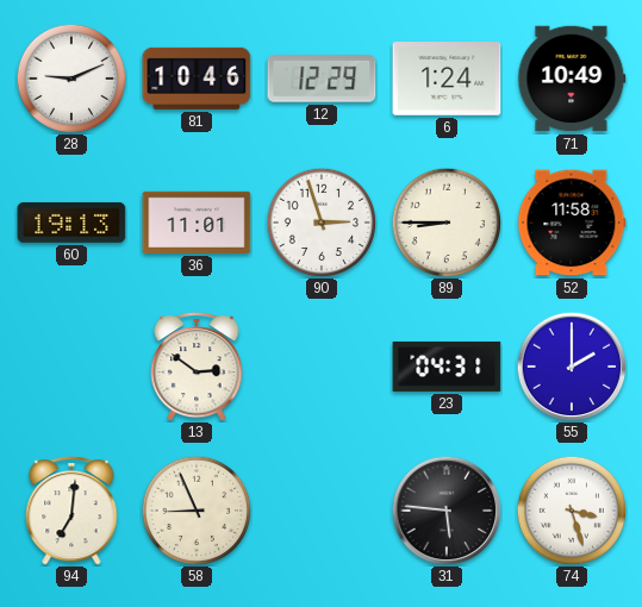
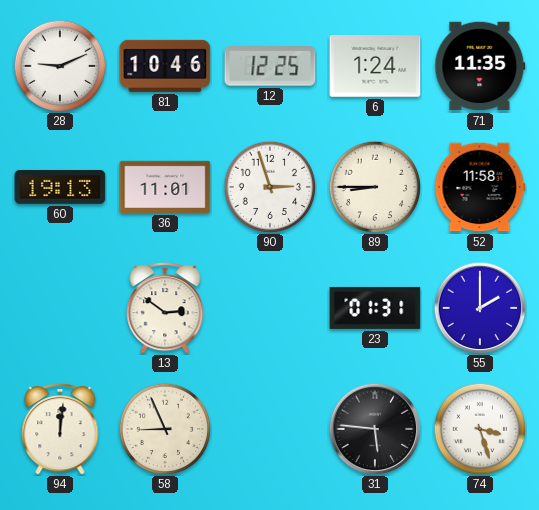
12: 12:29 -> 12:25 (270, 66)
71: 10:49 -> 11:35 (480, 66)
23: 04:31 -> 01:31 (375, 308)
94: 7:01 -> 12:01 (60, 429)
